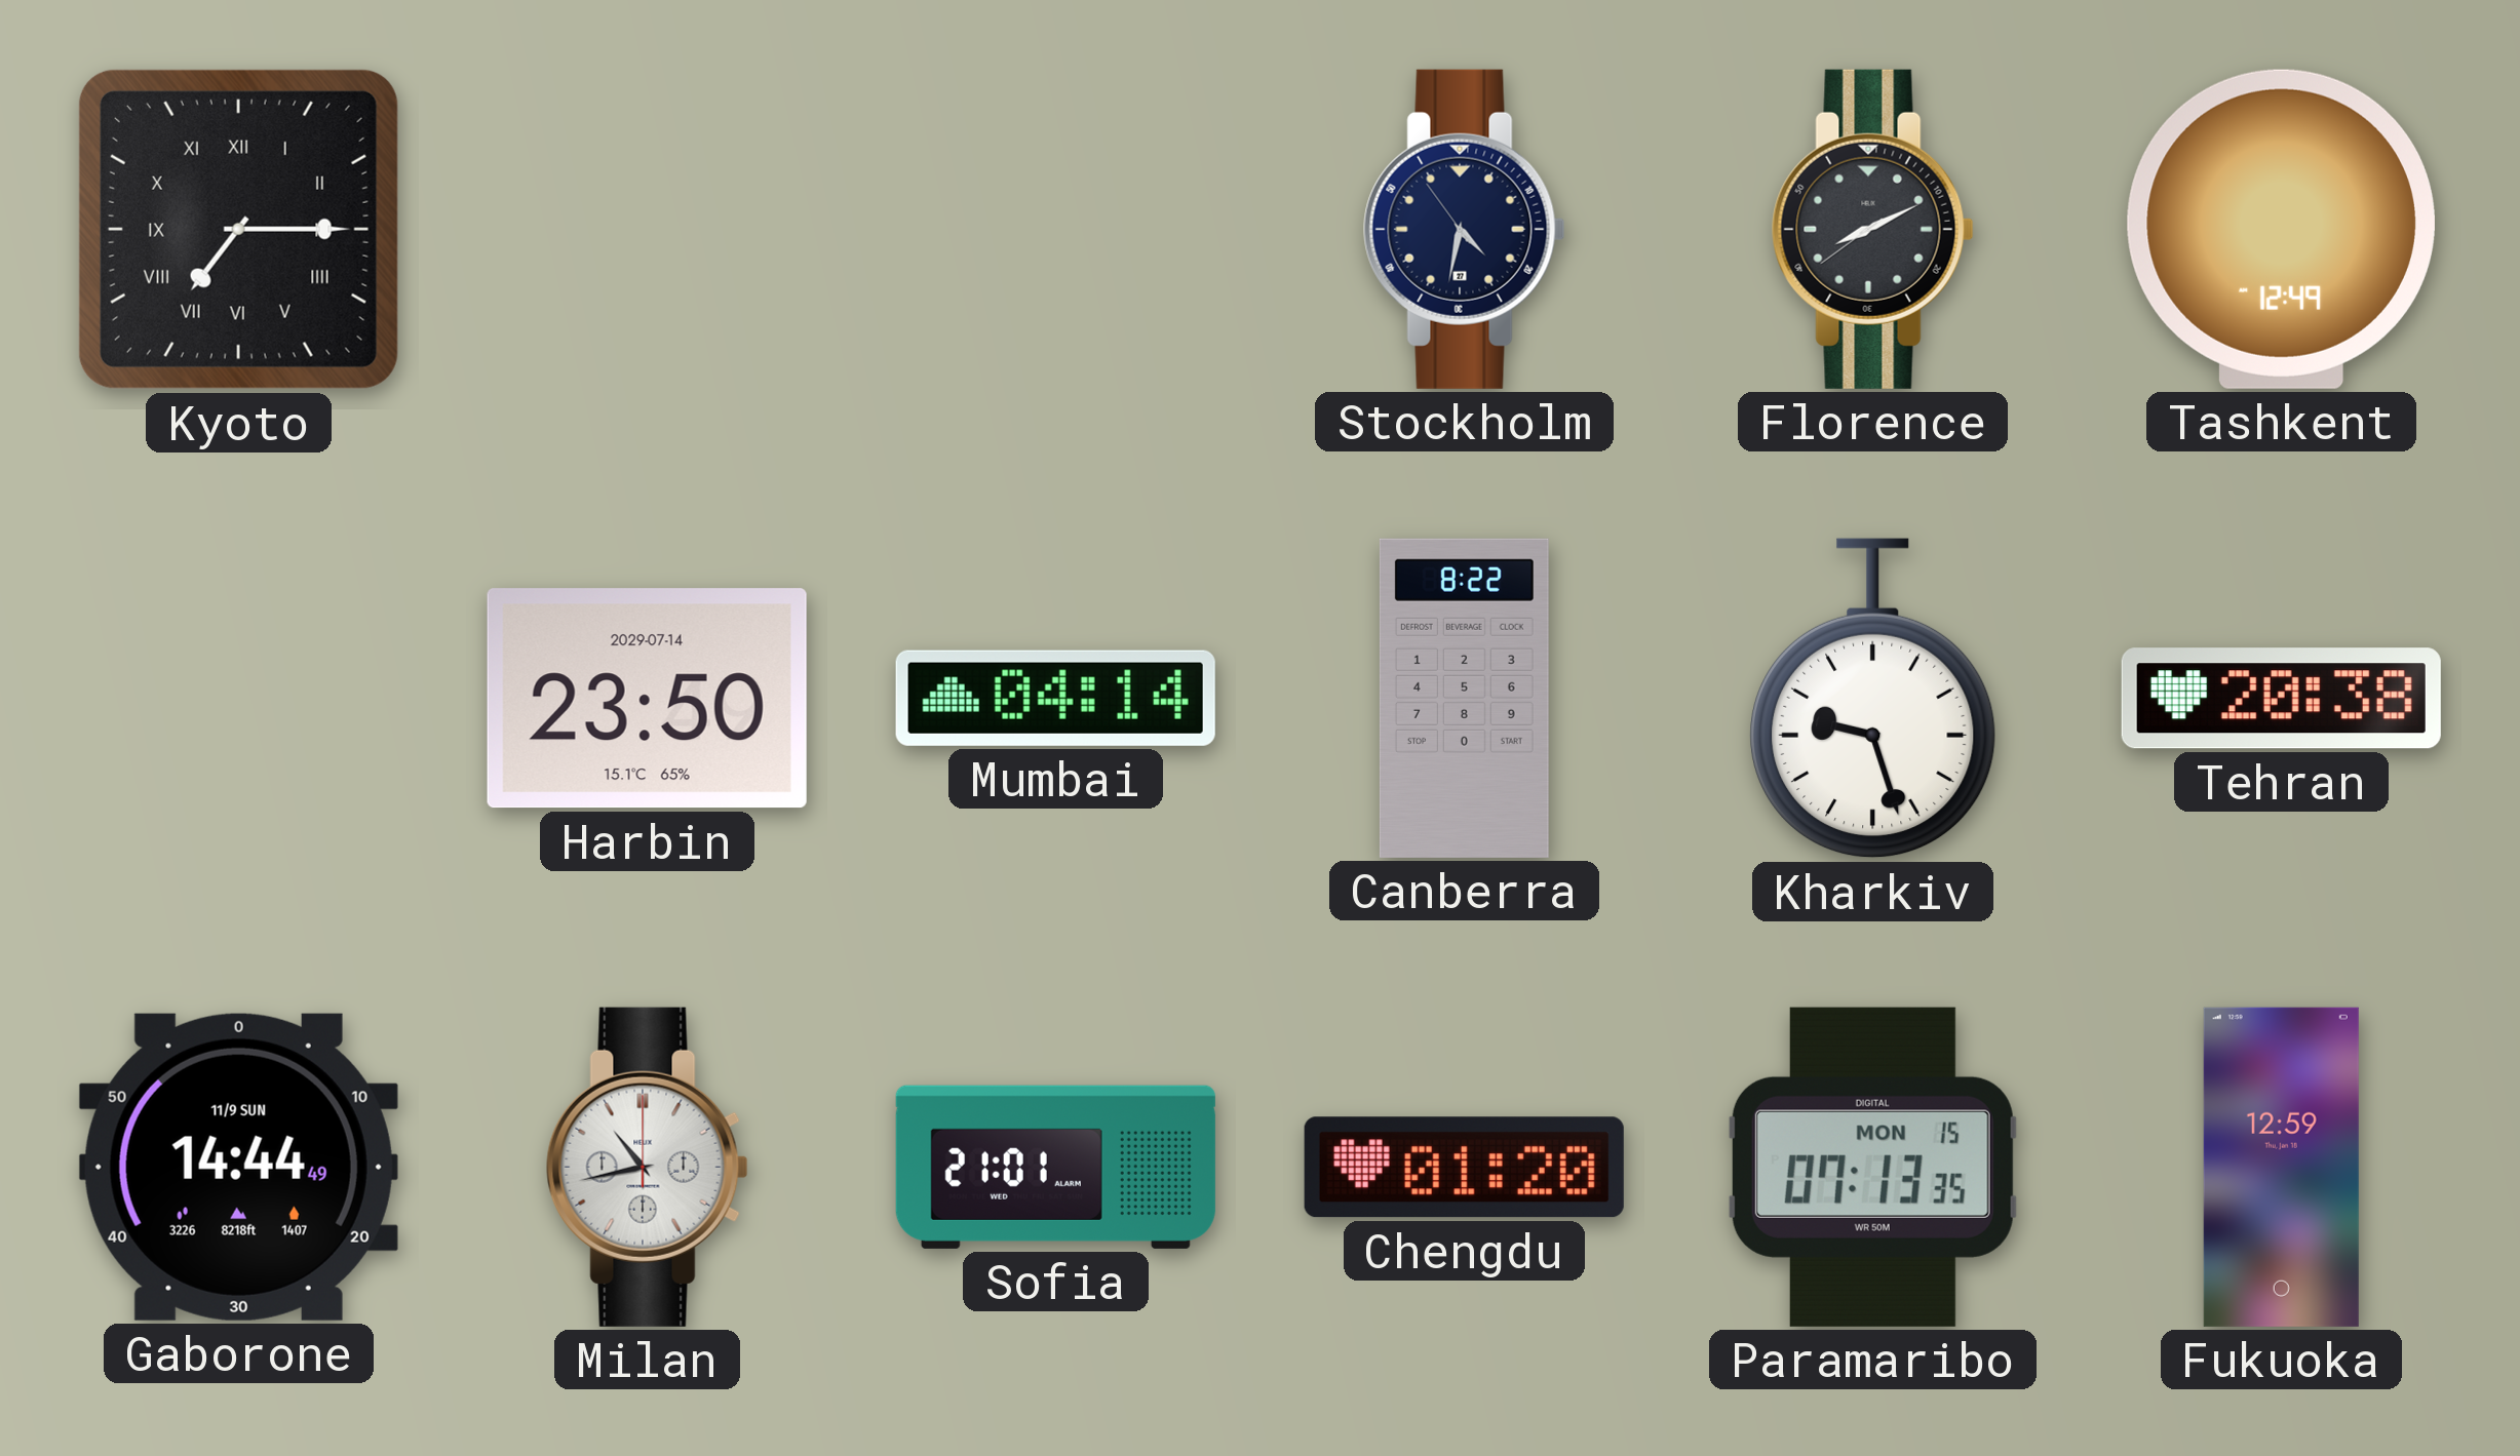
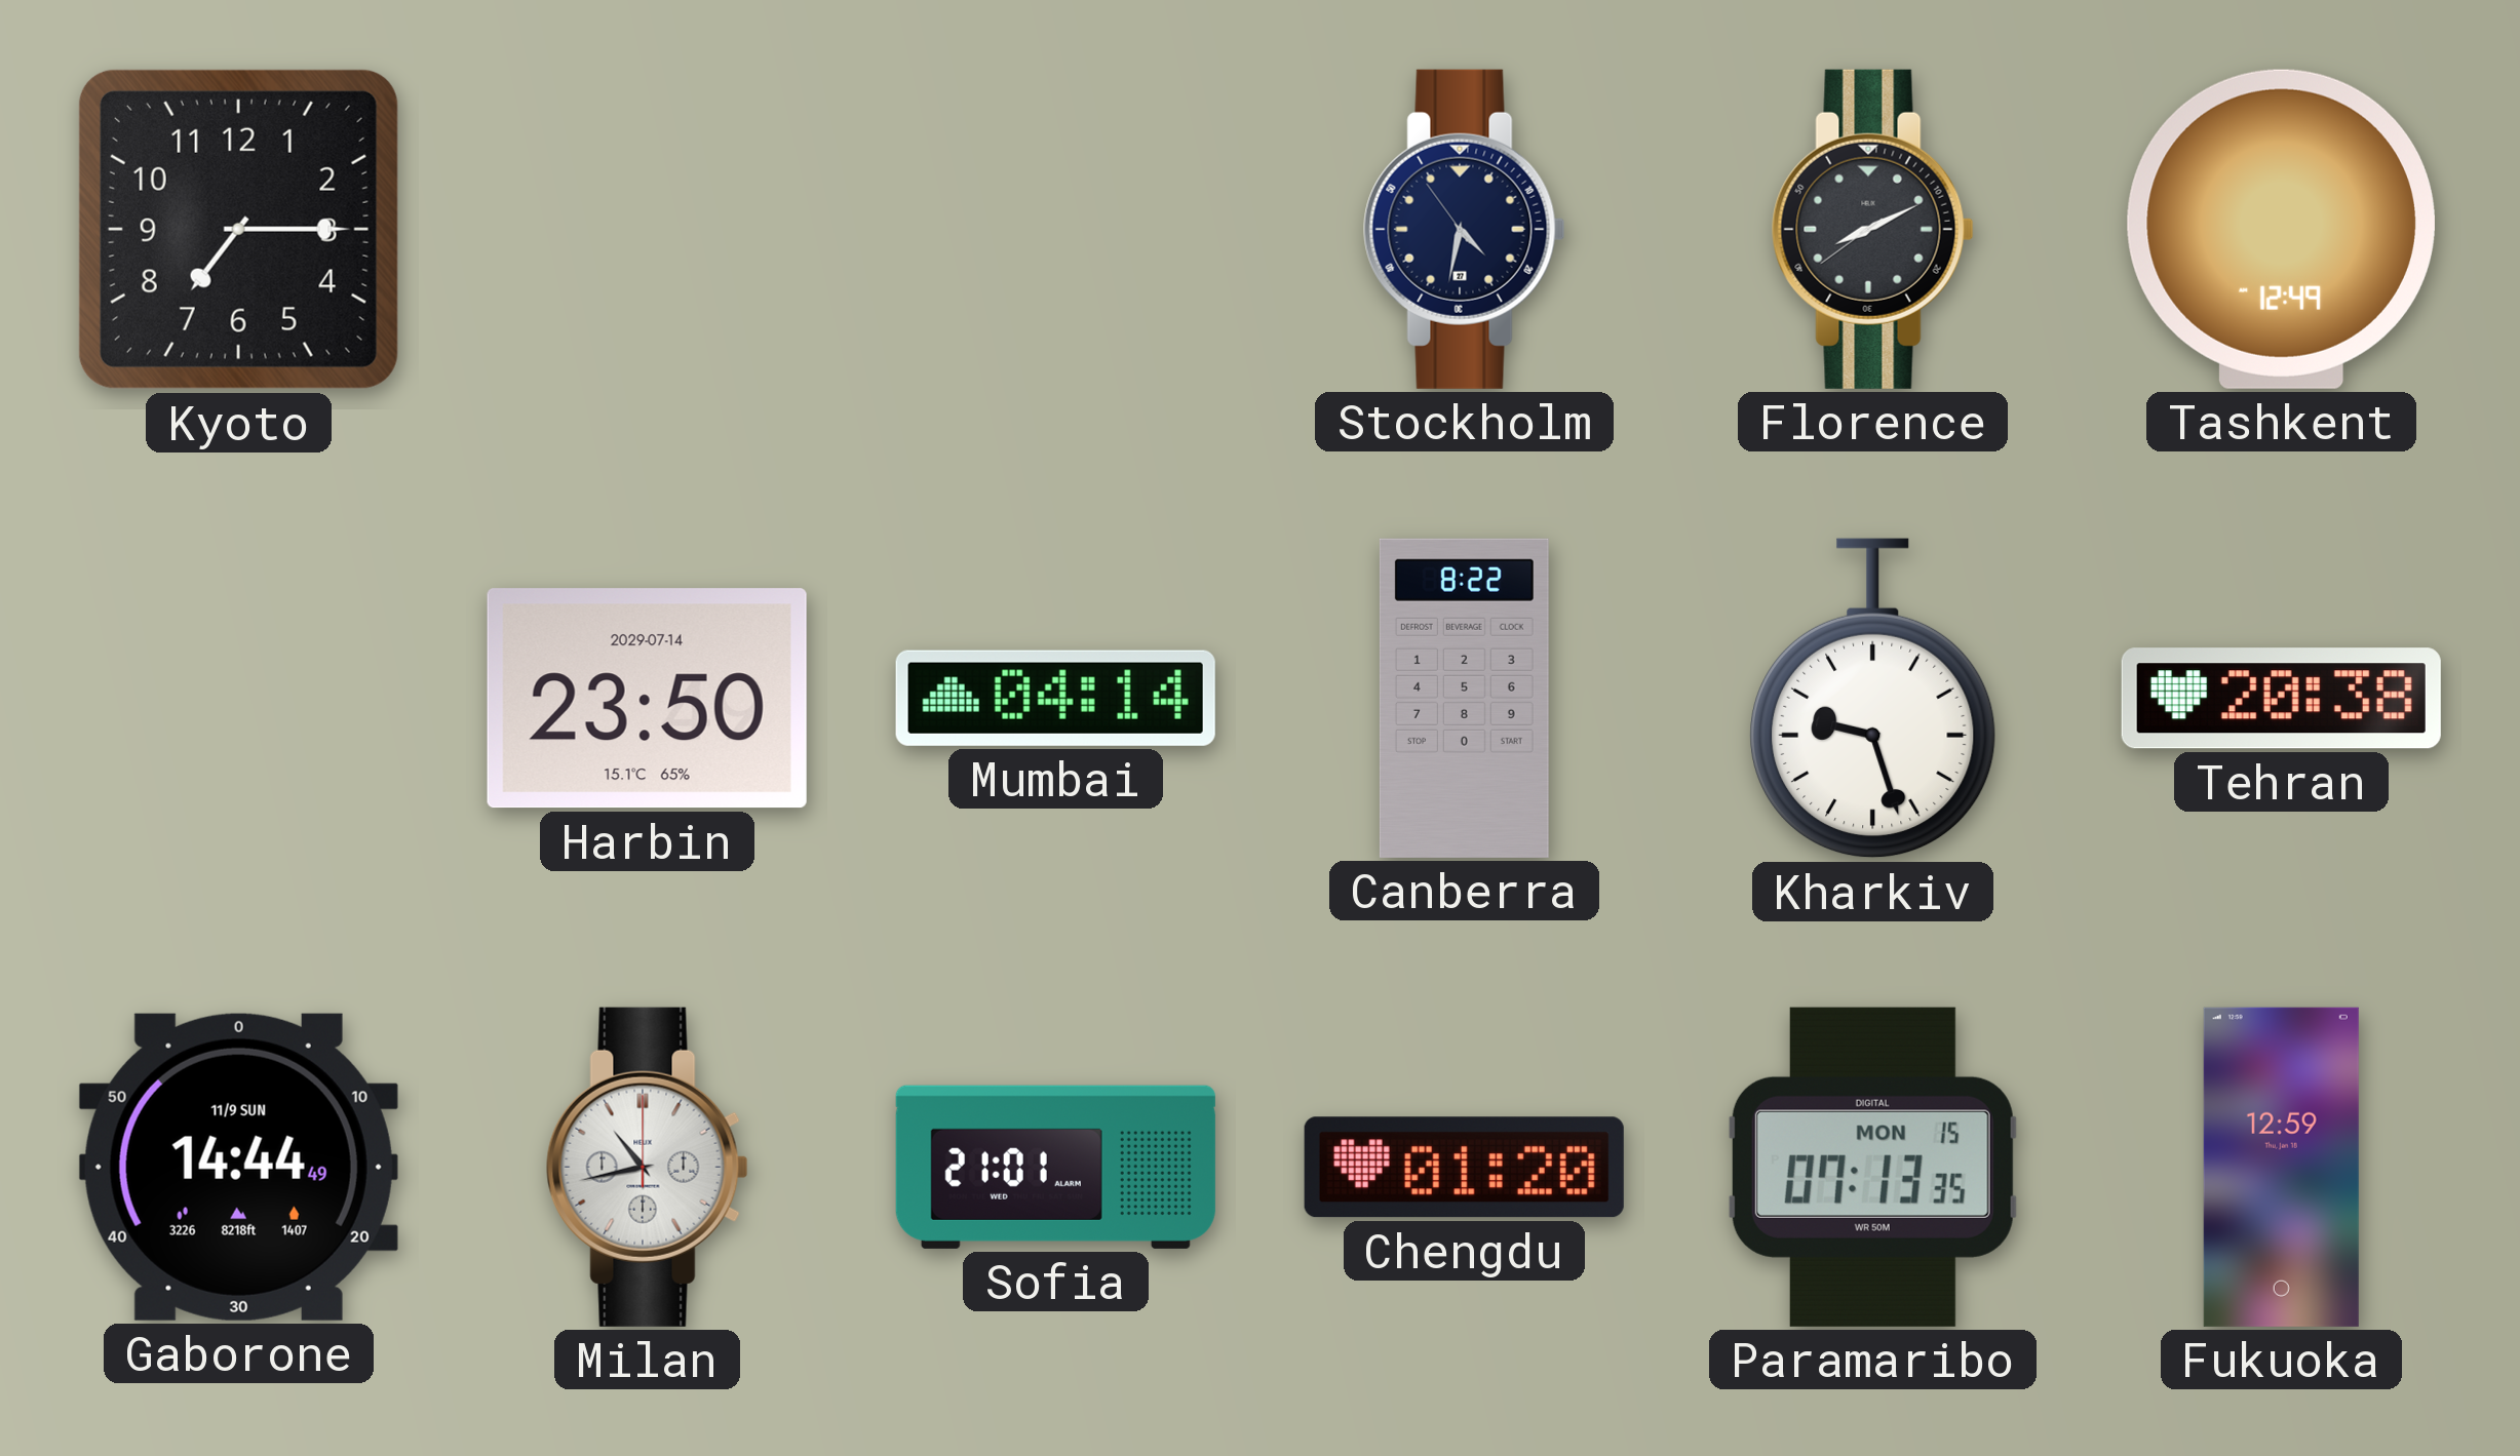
Kyoto numerals: Roman -> Arabic (238, 229)
